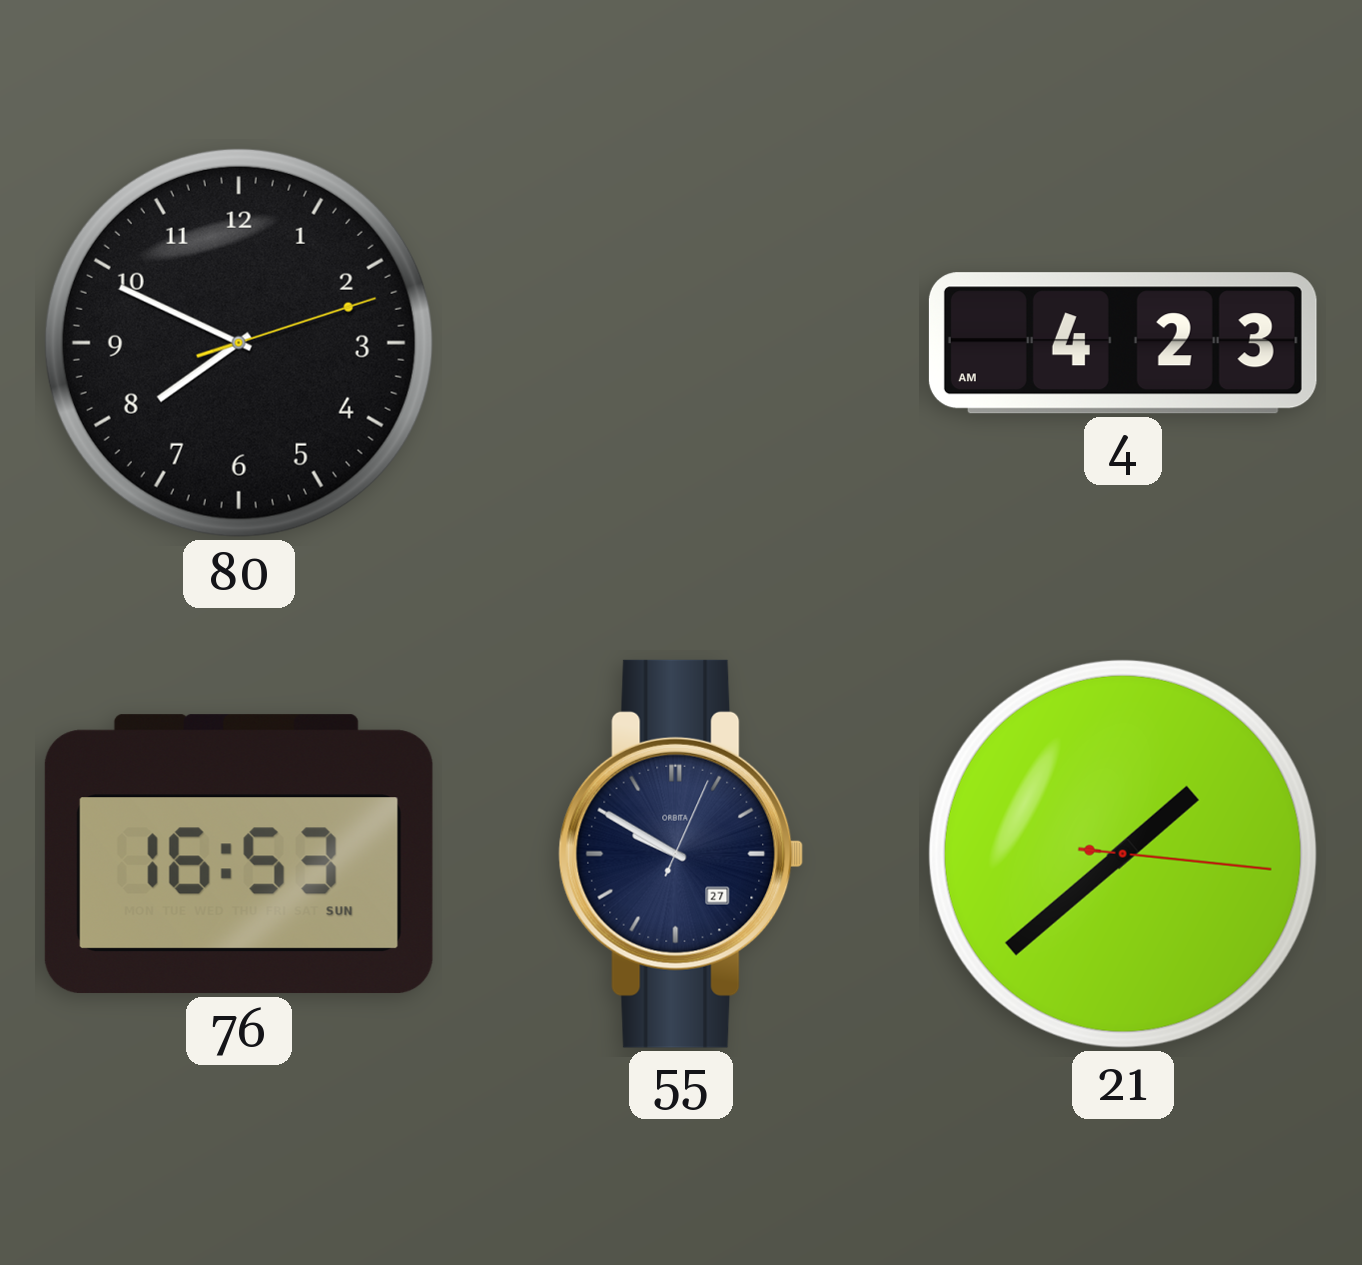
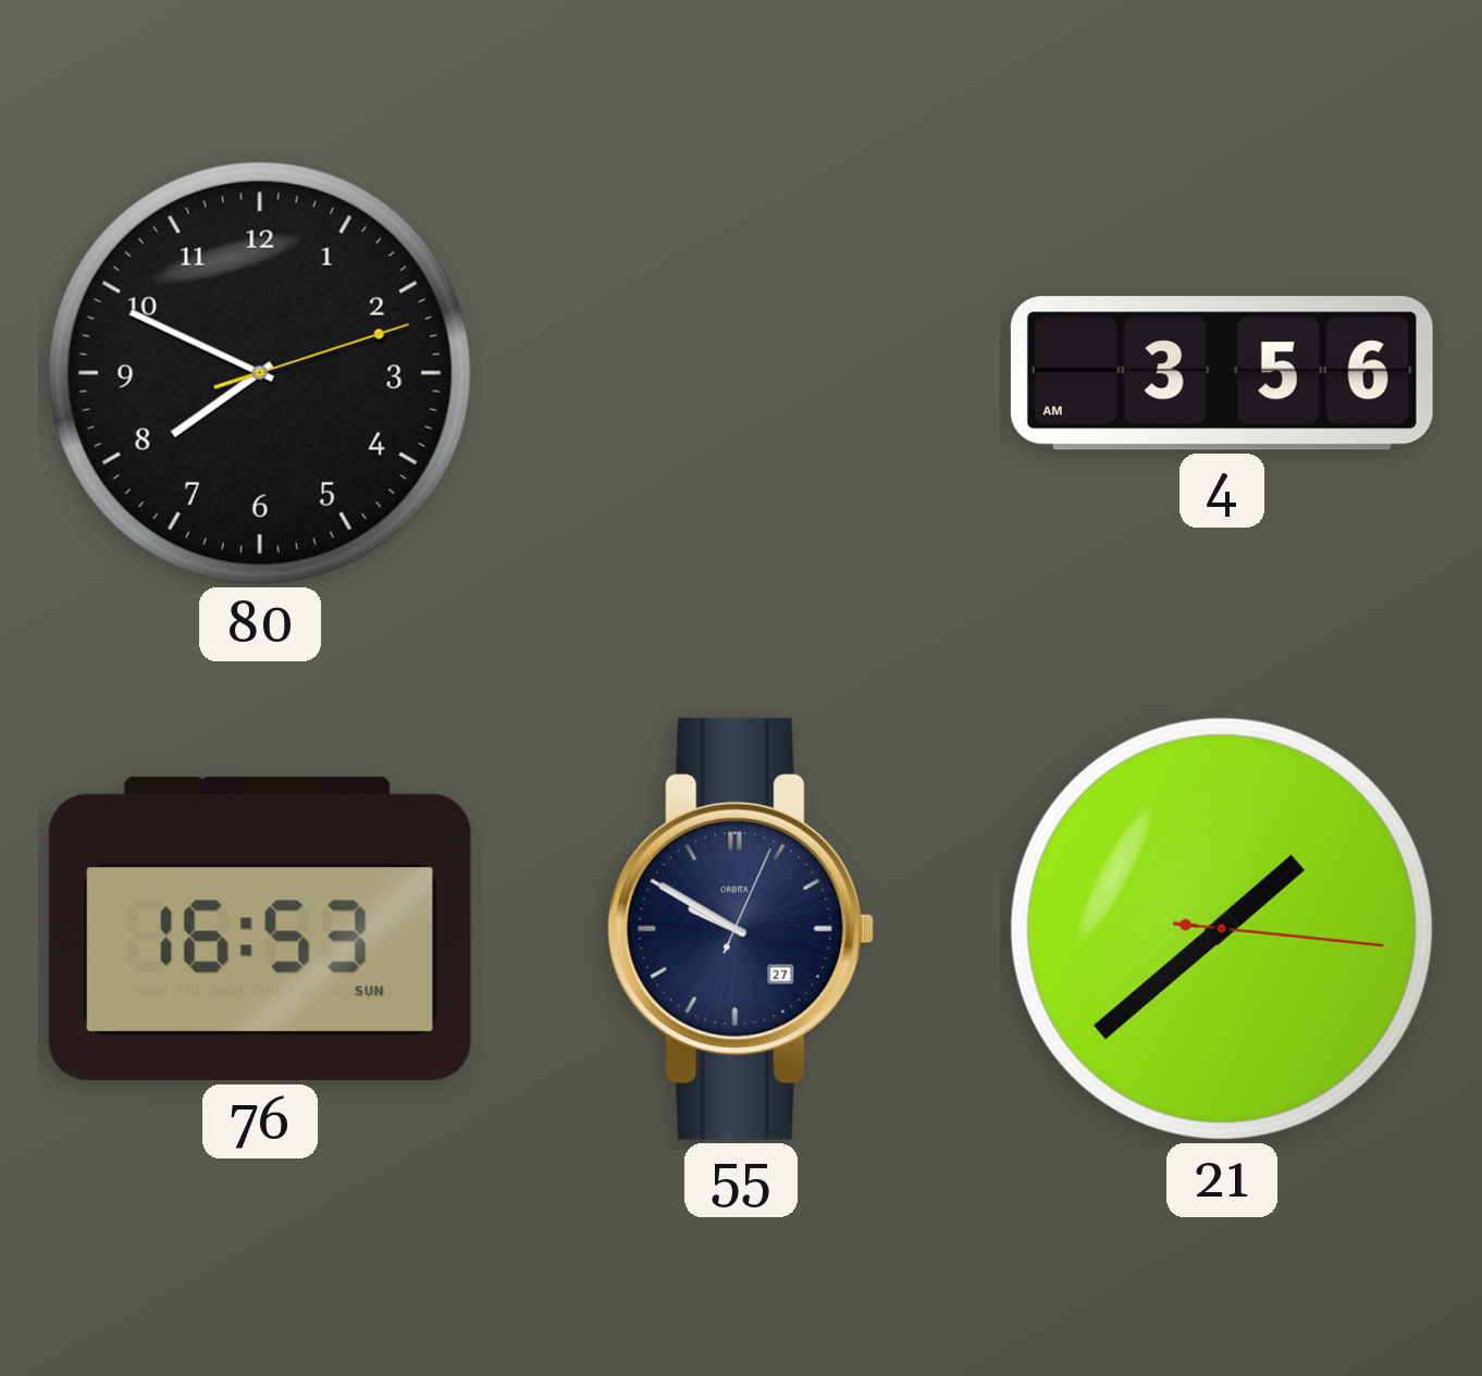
4: 4:23 -> 3:56 (1222, 373)
